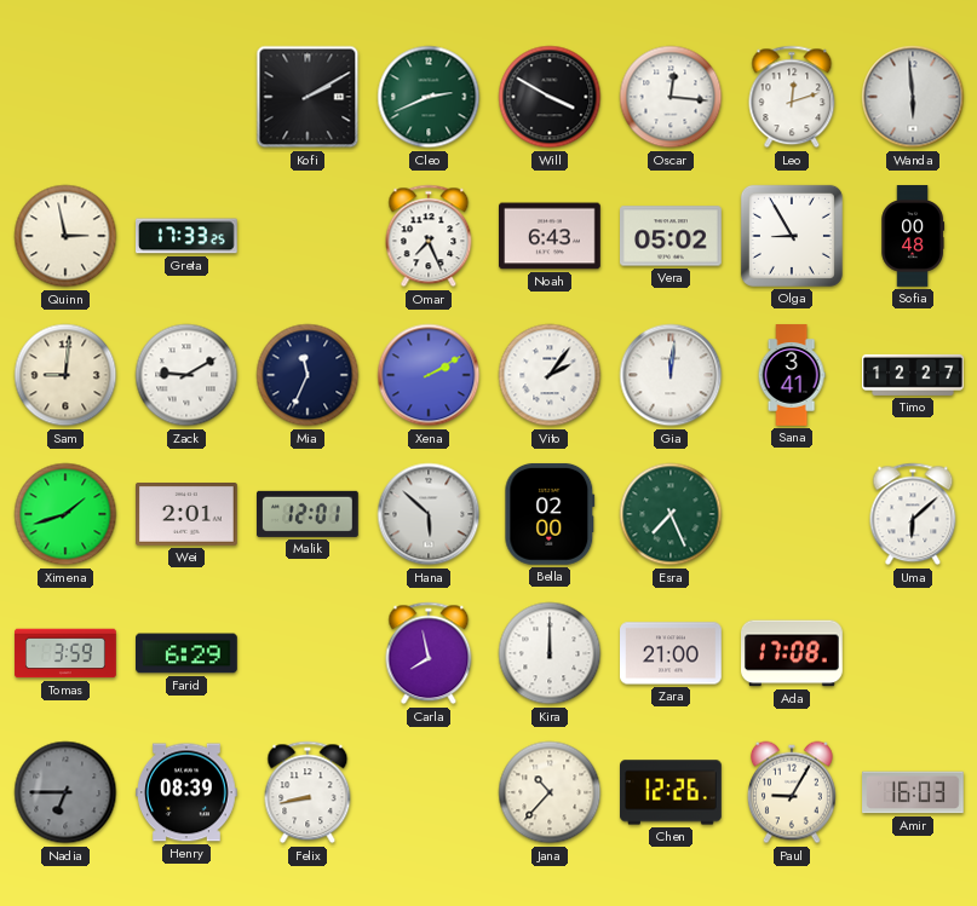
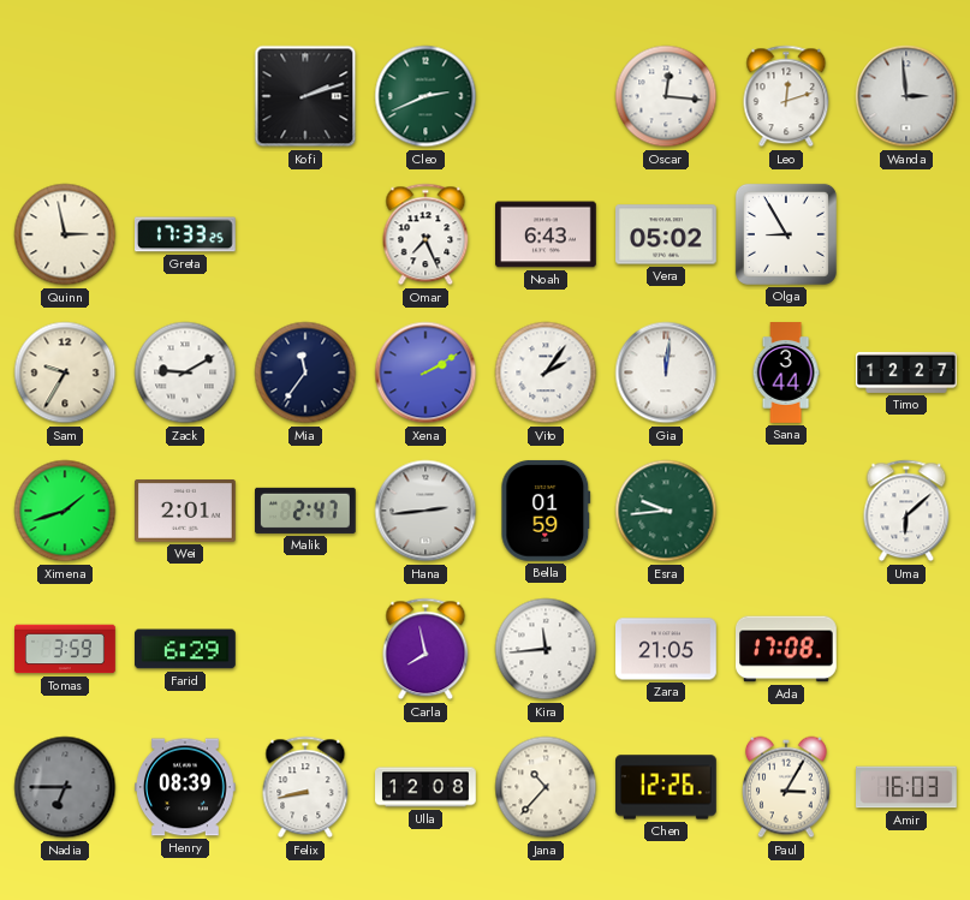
Kofi: 2:10 -> 2:12 (305, 96)
Will: 3:50 -> none (550, 97)
Wanda: 5:59 -> 2:59 (906, 96)
Sofia: 00:48 -> none (913, 236)
Sam: 9:01 -> 9:35 (65, 372)
Mia: 11:34 -> 11:36 (305, 372)
Sana: 3:41 -> 3:44 (786, 372)
Malik: 12:01 -> 2:47 (307, 511)
Hana: 5:52 -> 2:44 (426, 511)
Bella: 02:00 -> 01:59 (546, 511)
Esra: 7:26 -> 9:44 (666, 511)
Kira: 12:00 -> 11:44 (546, 649)
Zara: 21:00 -> 21:05 (667, 649)
Ulla: none -> 12:08 (426, 787)
Paul: 9:05 -> 3:05 (786, 787)
